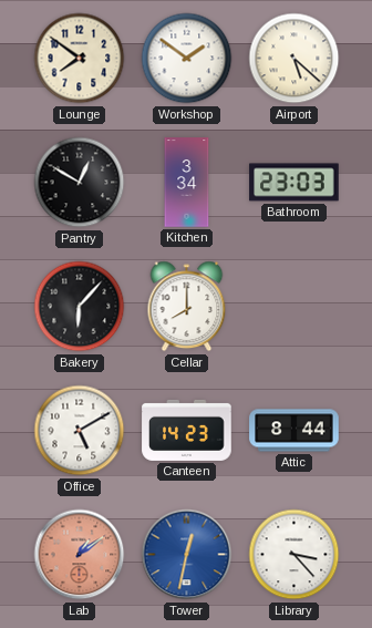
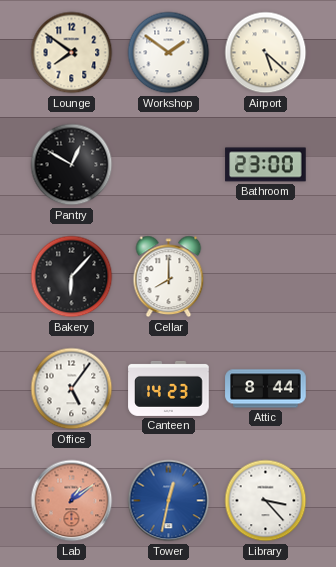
Kitchen: 3:34 -> none (187, 183)
Bathroom: 23:03 -> 23:00 (266, 165)
Office: 5:10 -> 5:06 (72, 389)
